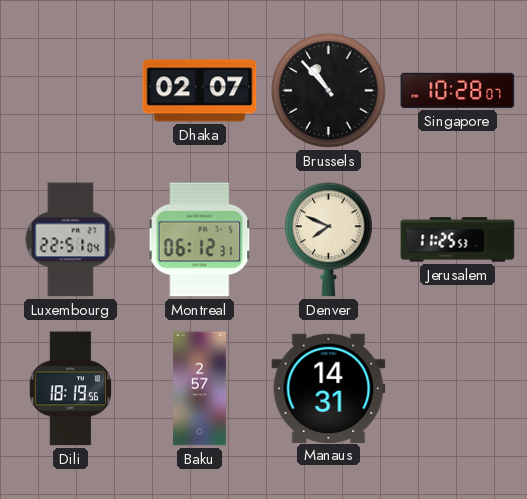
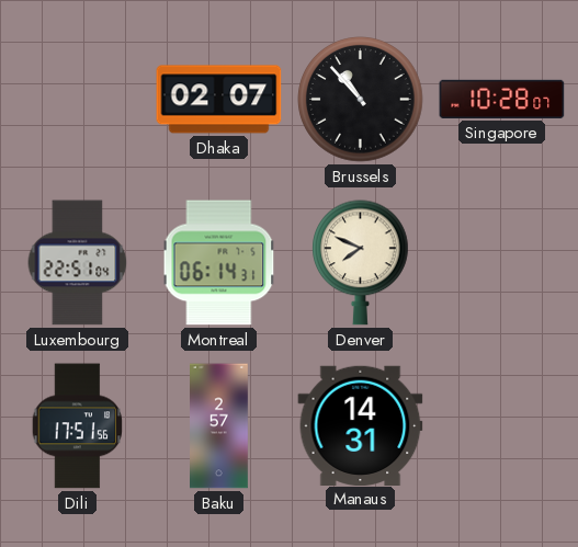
Montreal: 06:12 -> 06:14 (219, 263)
Jerusalem: 11:25 -> none (458, 240)
Dili: 18:19 -> 17:51 (78, 426)
